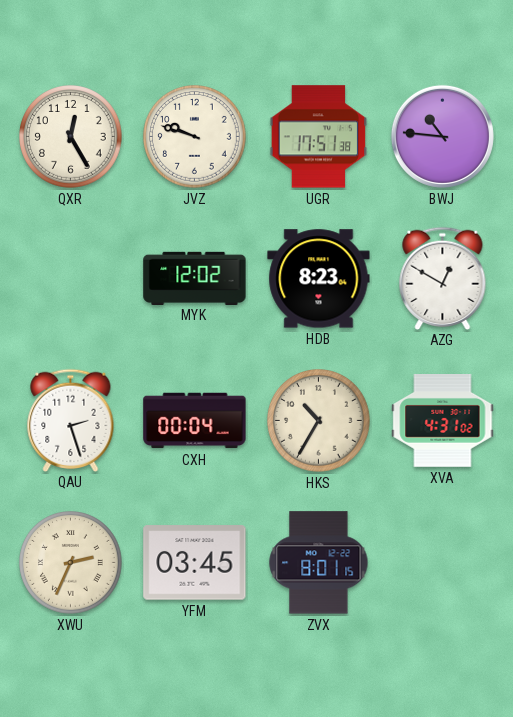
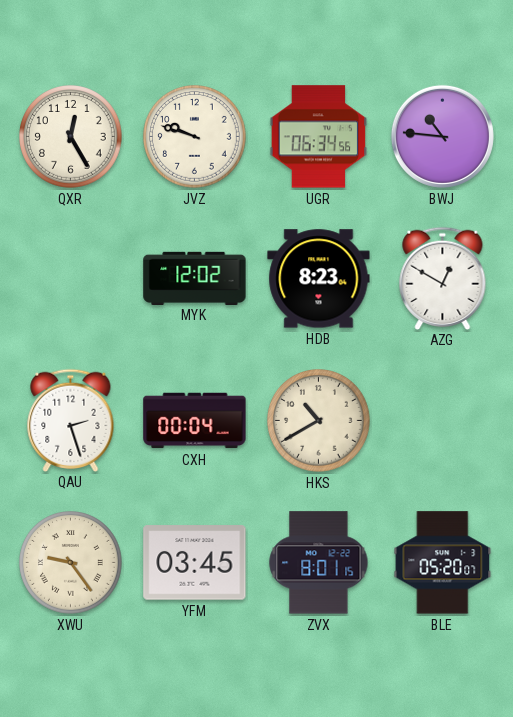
UGR: 17:51 -> 06:34 (319, 137)
HKS: 10:35 -> 10:40 (319, 421)
XVA: 4:31 -> none (443, 421)
XWU: 2:34 -> 9:24 (71, 563)
BLE: none -> 05:20 (443, 563)
